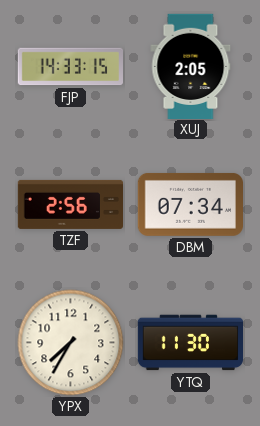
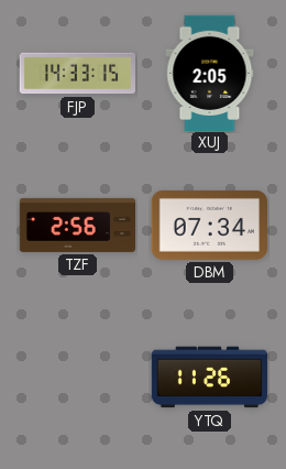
YPX: 7:35 -> none (71, 343)
YTQ: 11:30 -> 11:26 (209, 378)
